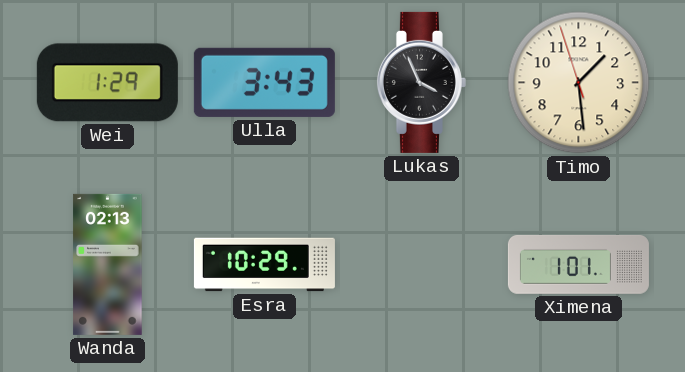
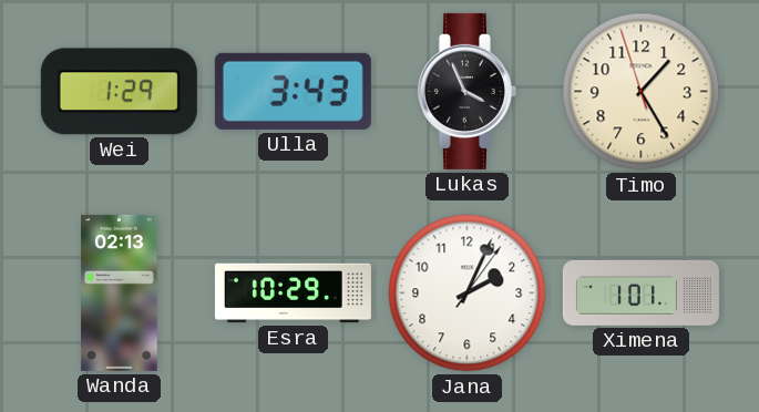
Timo: 1:28 -> 1:24 (642, 92)
Jana: none -> 2:04 (468, 293)
